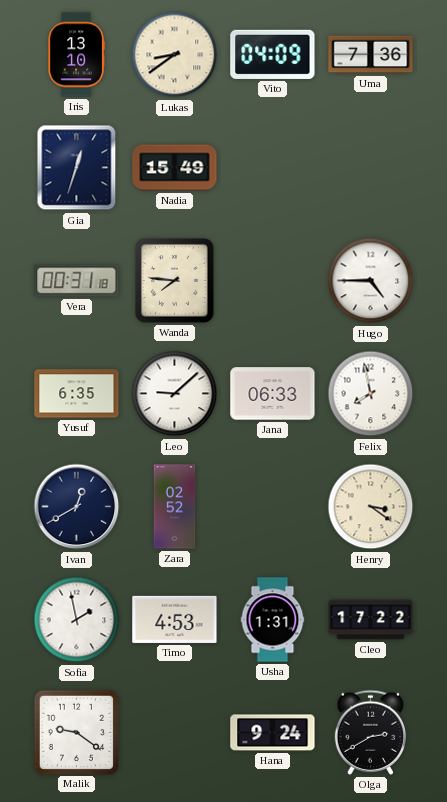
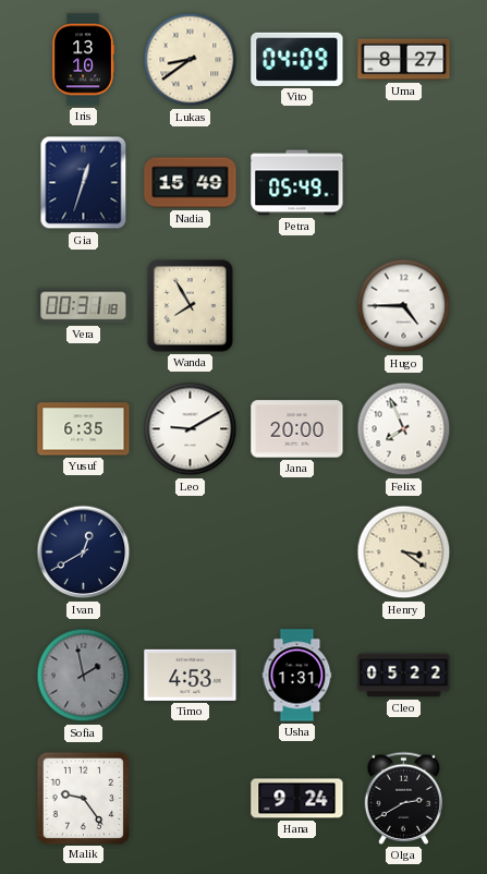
Uma: 7:36 -> 8:27 (404, 60)
Petra: none -> 05:49 (297, 183)
Wanda: 7:46 -> 7:55 (191, 306)
Leo: 9:08 -> 9:10 (191, 429)
Jana: 06:33 -> 20:00 (297, 429)
Felix: 7:58 -> 7:56 (404, 429)
Zara: 02:52 -> none (175, 507)
Sofia dial: white -> grey (84, 676)
Cleo: 17:22 -> 05:22 (404, 676)
Malik: 9:21 -> 9:24 (83, 798)
